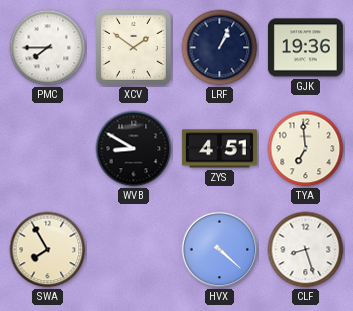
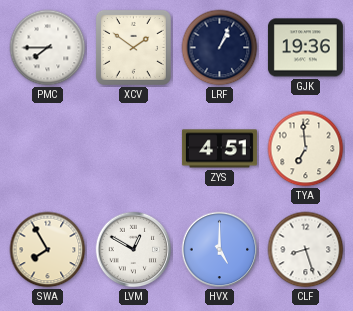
WVB: 8:50 -> none (134, 149)
LVM: none -> 12:50 (134, 250)
HVX: 4:22 -> 5:00 (220, 250)
